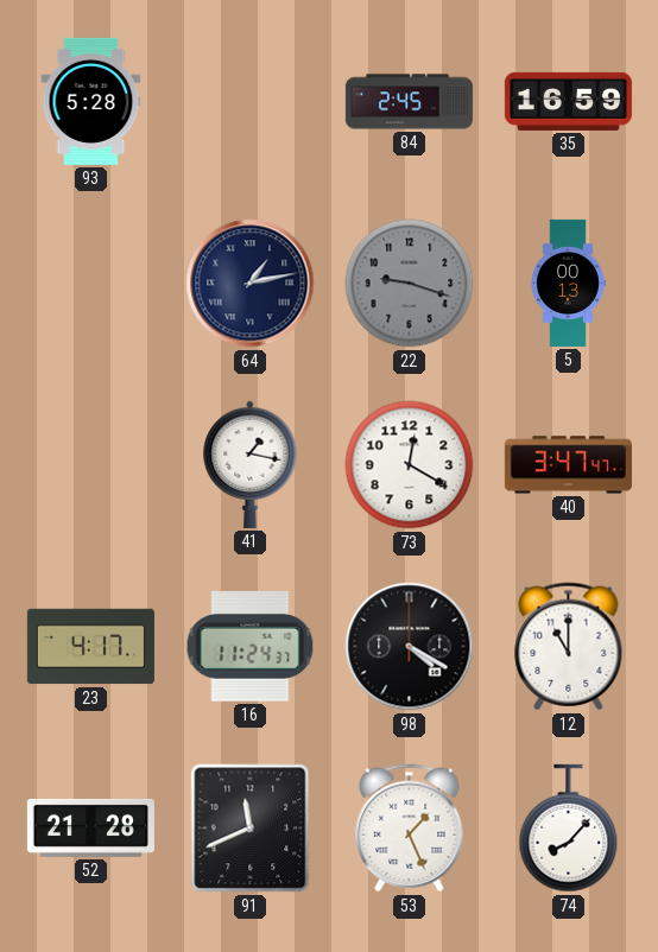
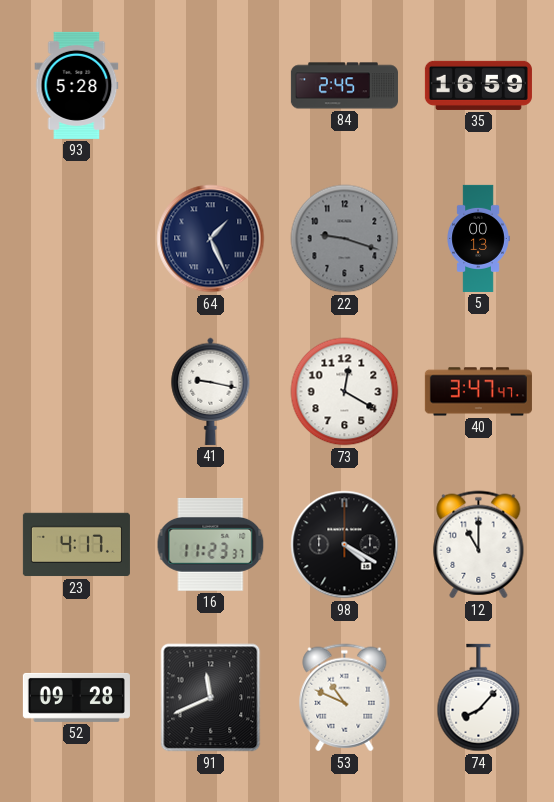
64: 1:13 -> 1:26 (211, 239)
41: 1:17 -> 9:17 (211, 391)
16: 11:24 -> 11:23 (211, 544)
52: 21:28 -> 09:28 (76, 697)
53: 1:26 -> 10:49 (345, 698)
